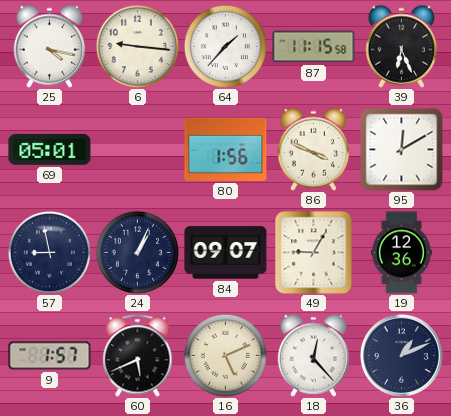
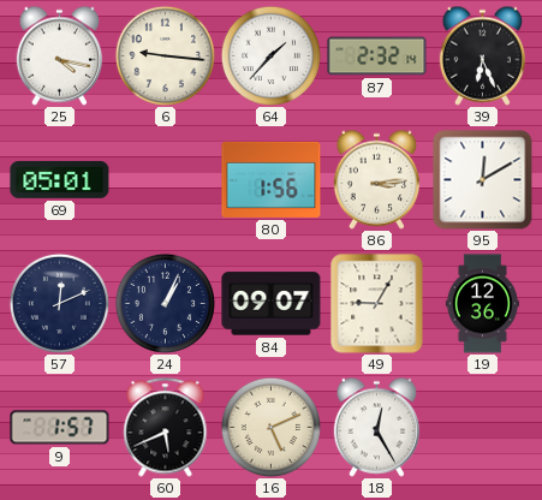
87: 11:15 -> 2:32 (377, 56)
86: 3:49 -> 3:14 (377, 179)
57: 8:58 -> 12:11 (59, 303)
18: 12:23 -> 12:25 (377, 427)
36: 1:11 -> none (401, 355)
